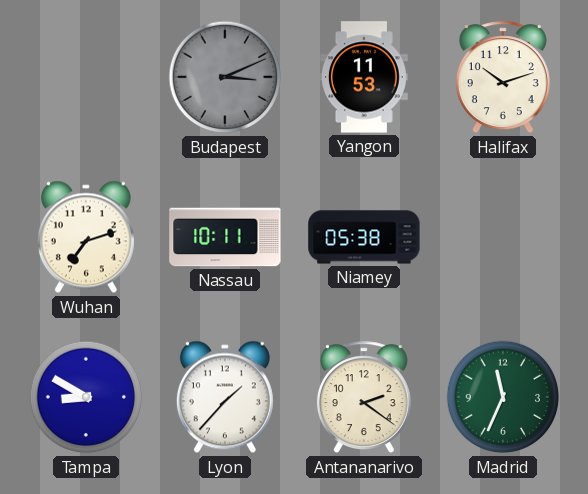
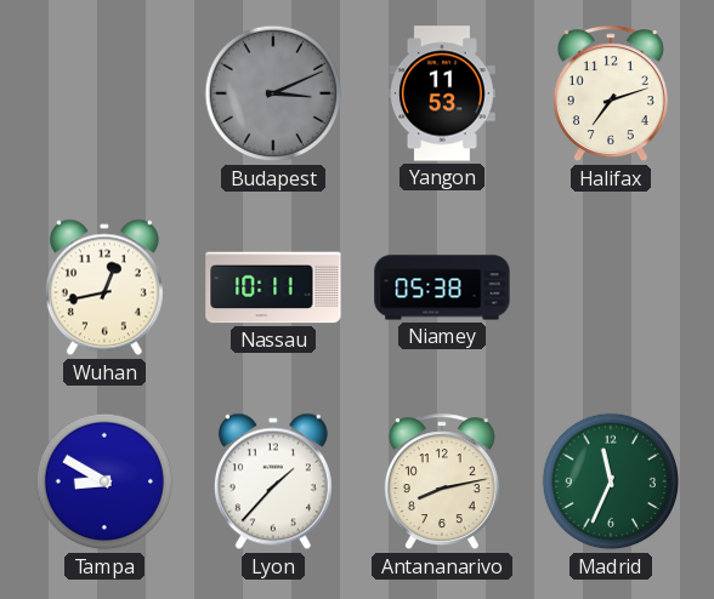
Halifax: 10:12 -> 7:12 (611, 95)
Wuhan: 7:12 -> 12:43 (104, 287)
Antananarivo: 2:21 -> 8:13 (442, 483)
